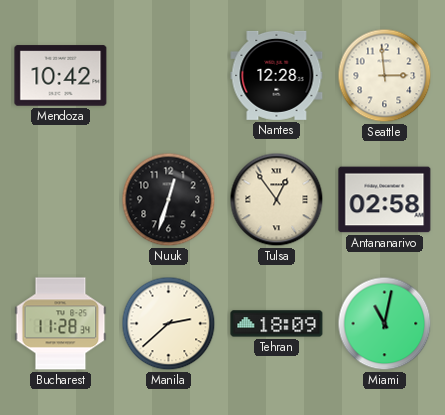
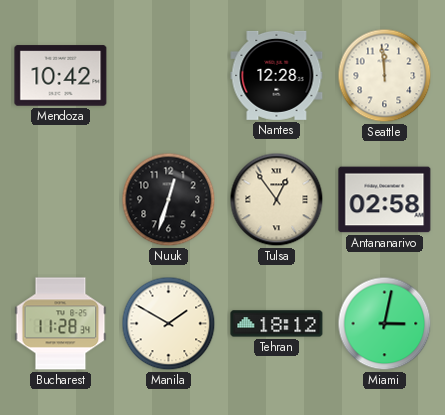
Seattle: 2:59 -> 11:59 (385, 76)
Manila: 2:38 -> 1:50 (169, 324)
Tehran: 18:09 -> 18:12 (277, 324)
Miami: 11:02 -> 3:02 (385, 324)
